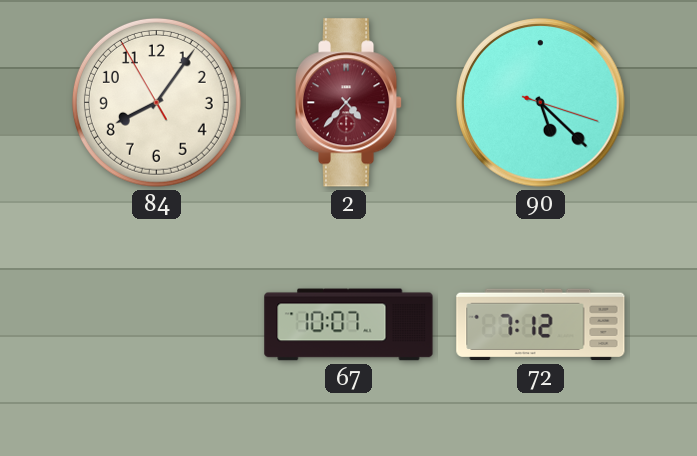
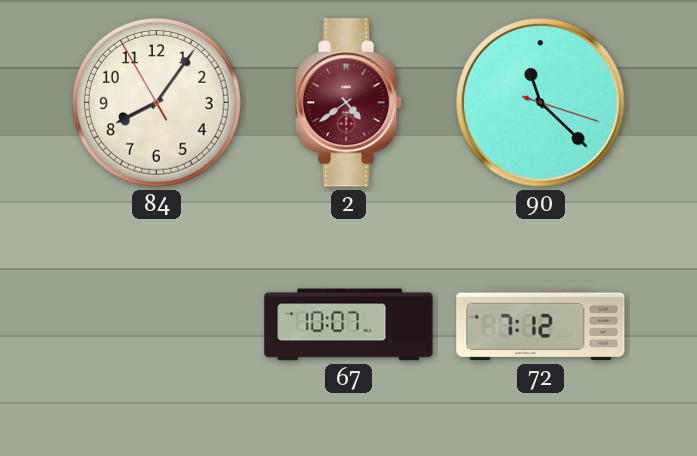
2: 4:37 -> 4:39 (349, 103)
90: 5:22 -> 11:22 (541, 103)
